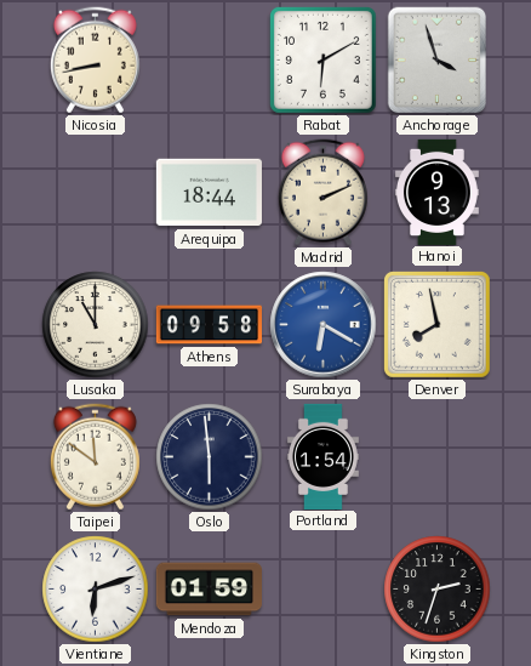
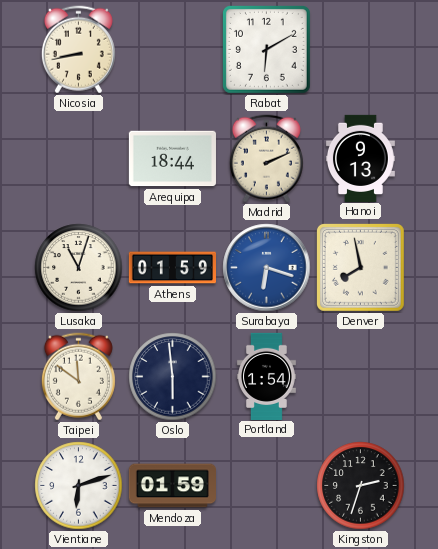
Anchorage: 3:57 -> none (438, 61)
Lusaka: 11:00 -> 11:03 (79, 268)
Athens: 09:58 -> 01:59 (172, 268)
Surabaya: 6:20 -> 6:18 (267, 268)
